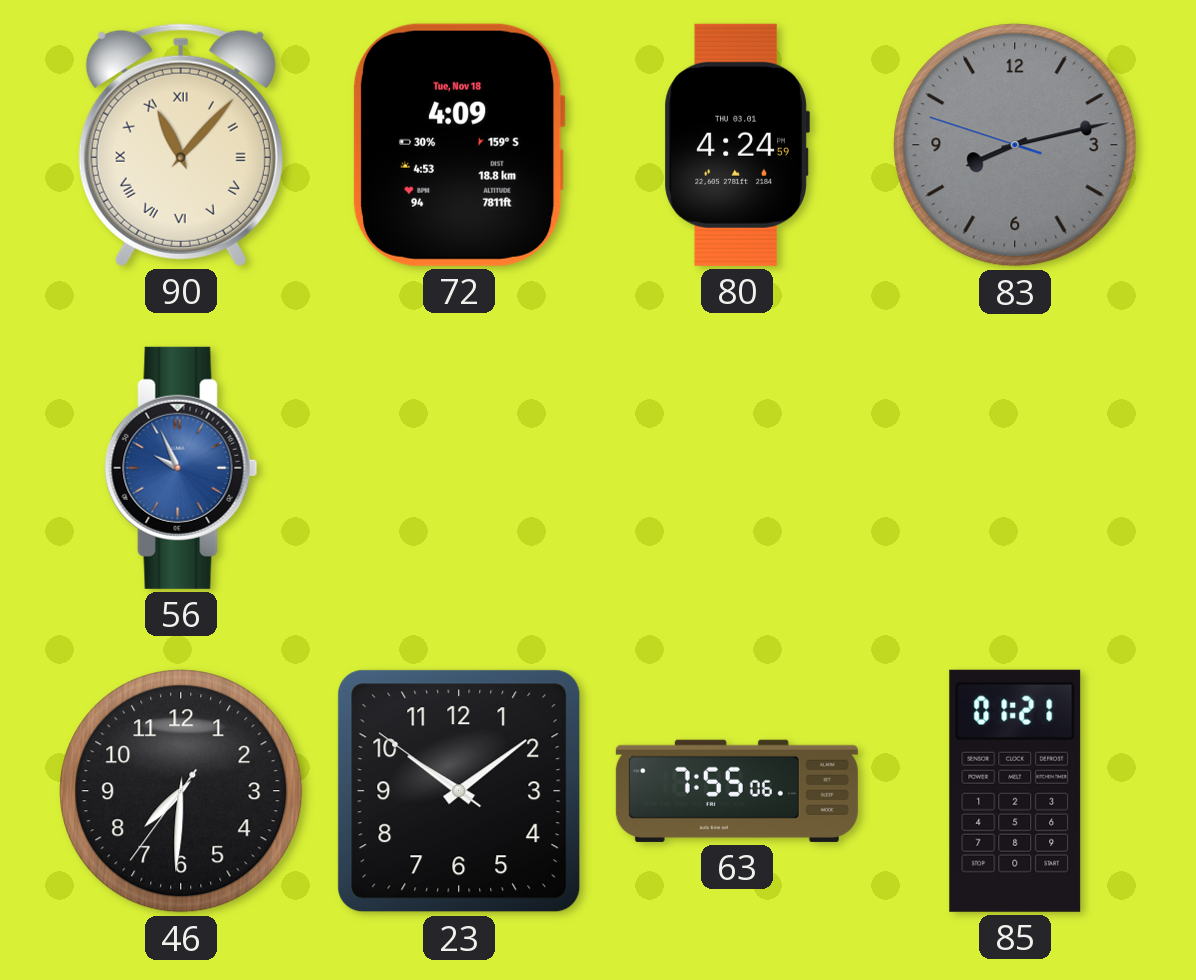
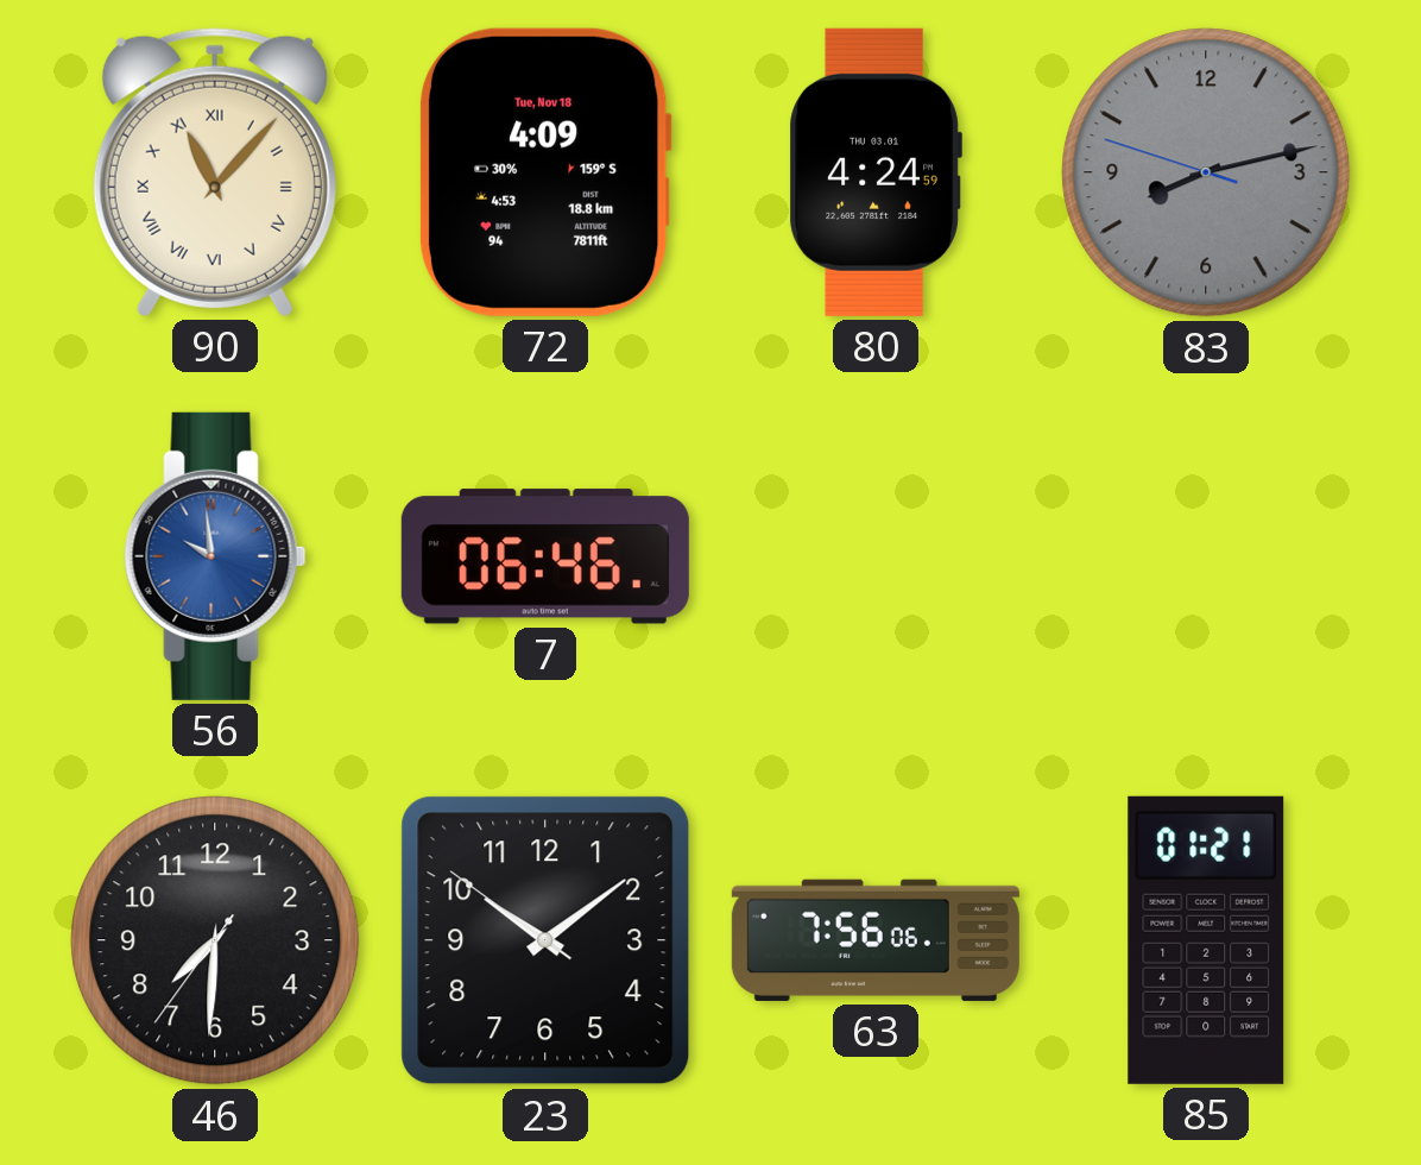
56: 9:56 -> 9:59 (215, 556)
7: none -> 06:46 (545, 556)
63: 7:55 -> 7:56 (876, 940)
